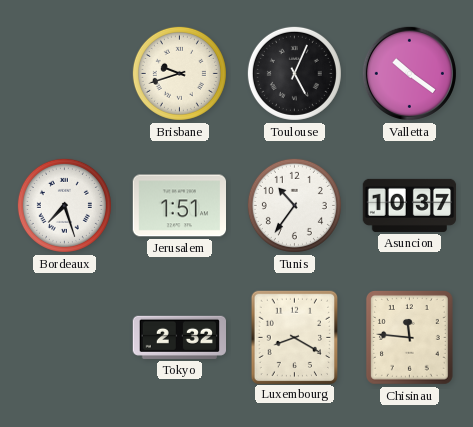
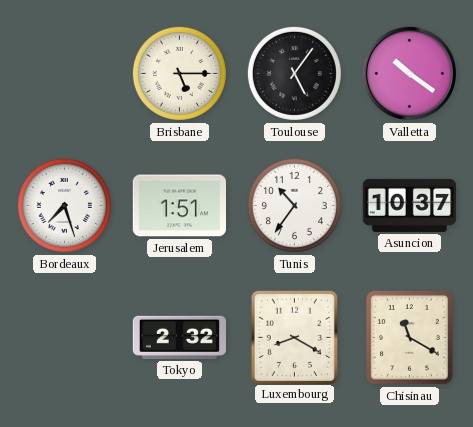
Brisbane: 9:42 -> 5:15 (179, 73)
Toulouse: 5:04 -> 5:06 (294, 73)
Chisinau: 11:46 -> 11:20 (410, 338)
